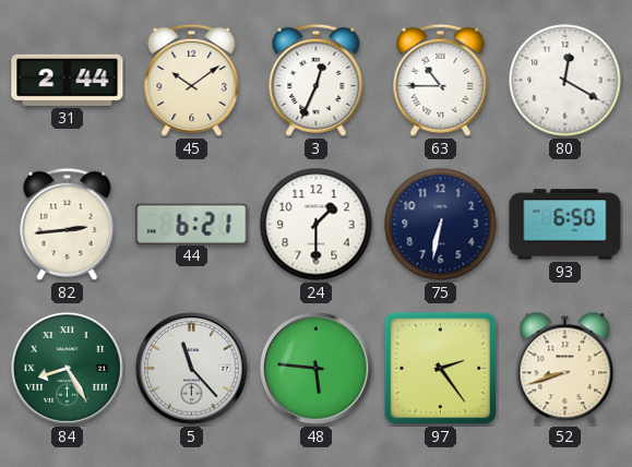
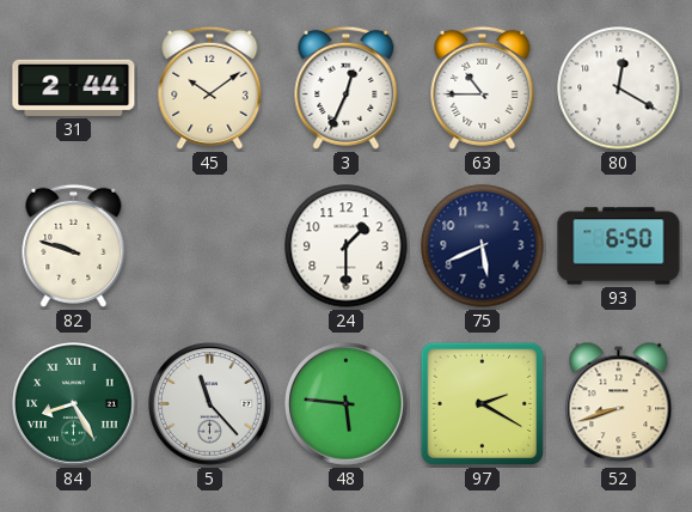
82: 2:44 -> 9:48 (74, 245)
44: 6:21 -> none (192, 224)
75: 6:32 -> 5:41 (483, 246)
97: 2:24 -> 2:20 (483, 404)
